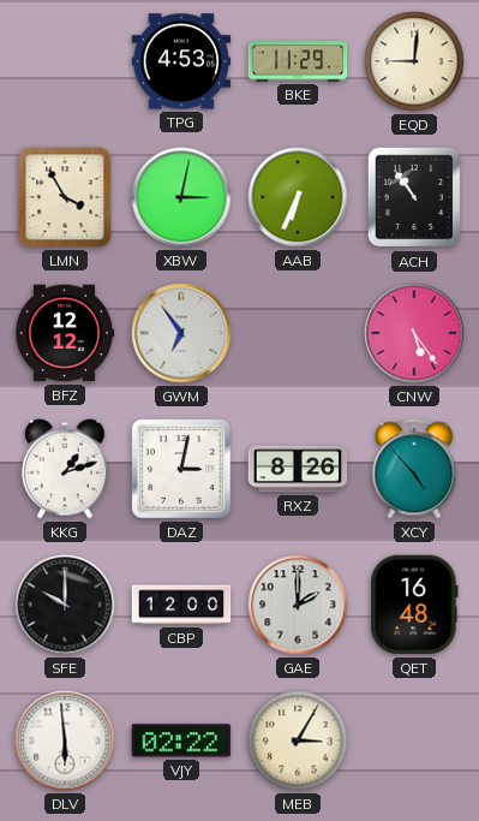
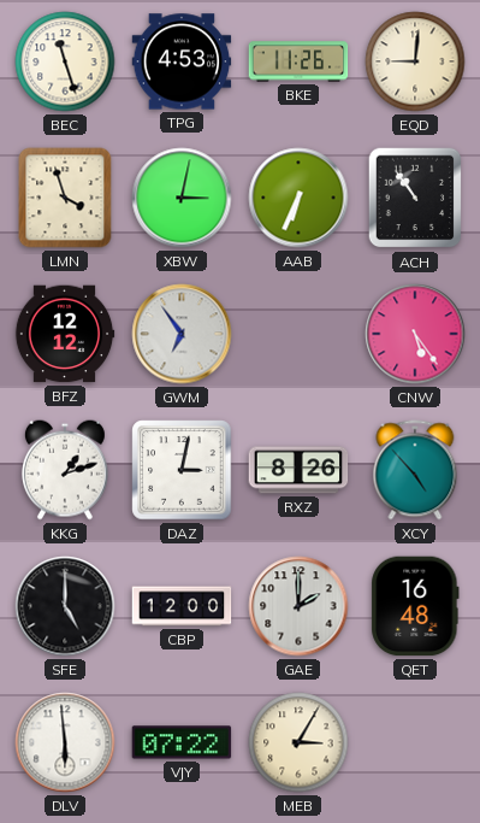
BEC: none -> 11:27 (65, 61)
BKE: 11:29 -> 11:26 (298, 61)
LMN: 3:55 -> 3:57 (65, 198)
SFE: 10:00 -> 5:00 (65, 606)
VJY: 02:22 -> 07:22 (182, 742)
